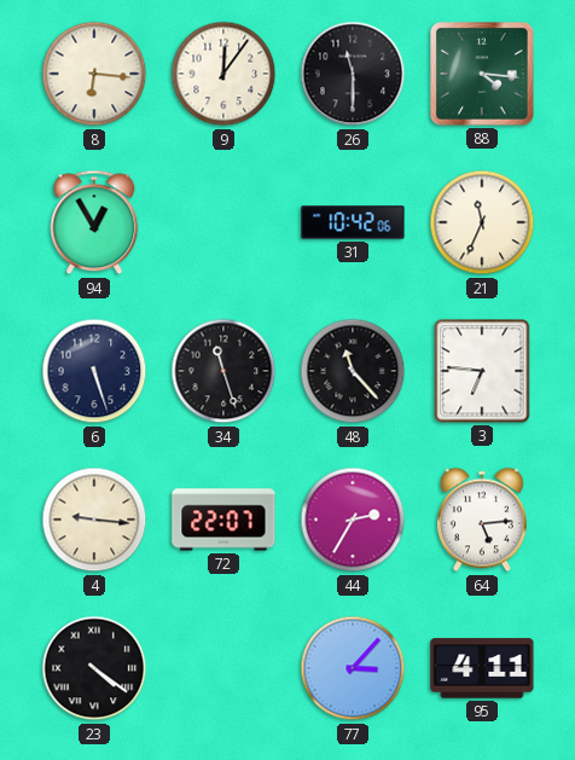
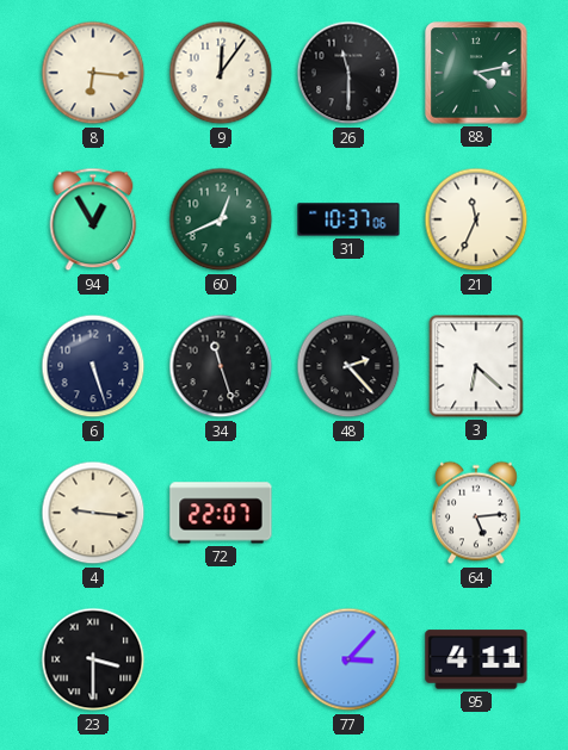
88: 4:16 -> 4:13 (476, 73)
60: none -> 12:41 (221, 219)
31: 10:42 -> 10:37 (348, 219)
48: 11:23 -> 2:23 (348, 366)
3: 6:46 -> 6:22 (476, 366)
44: 2:35 -> none (353, 520)
23: 4:21 -> 3:30 (93, 659)
